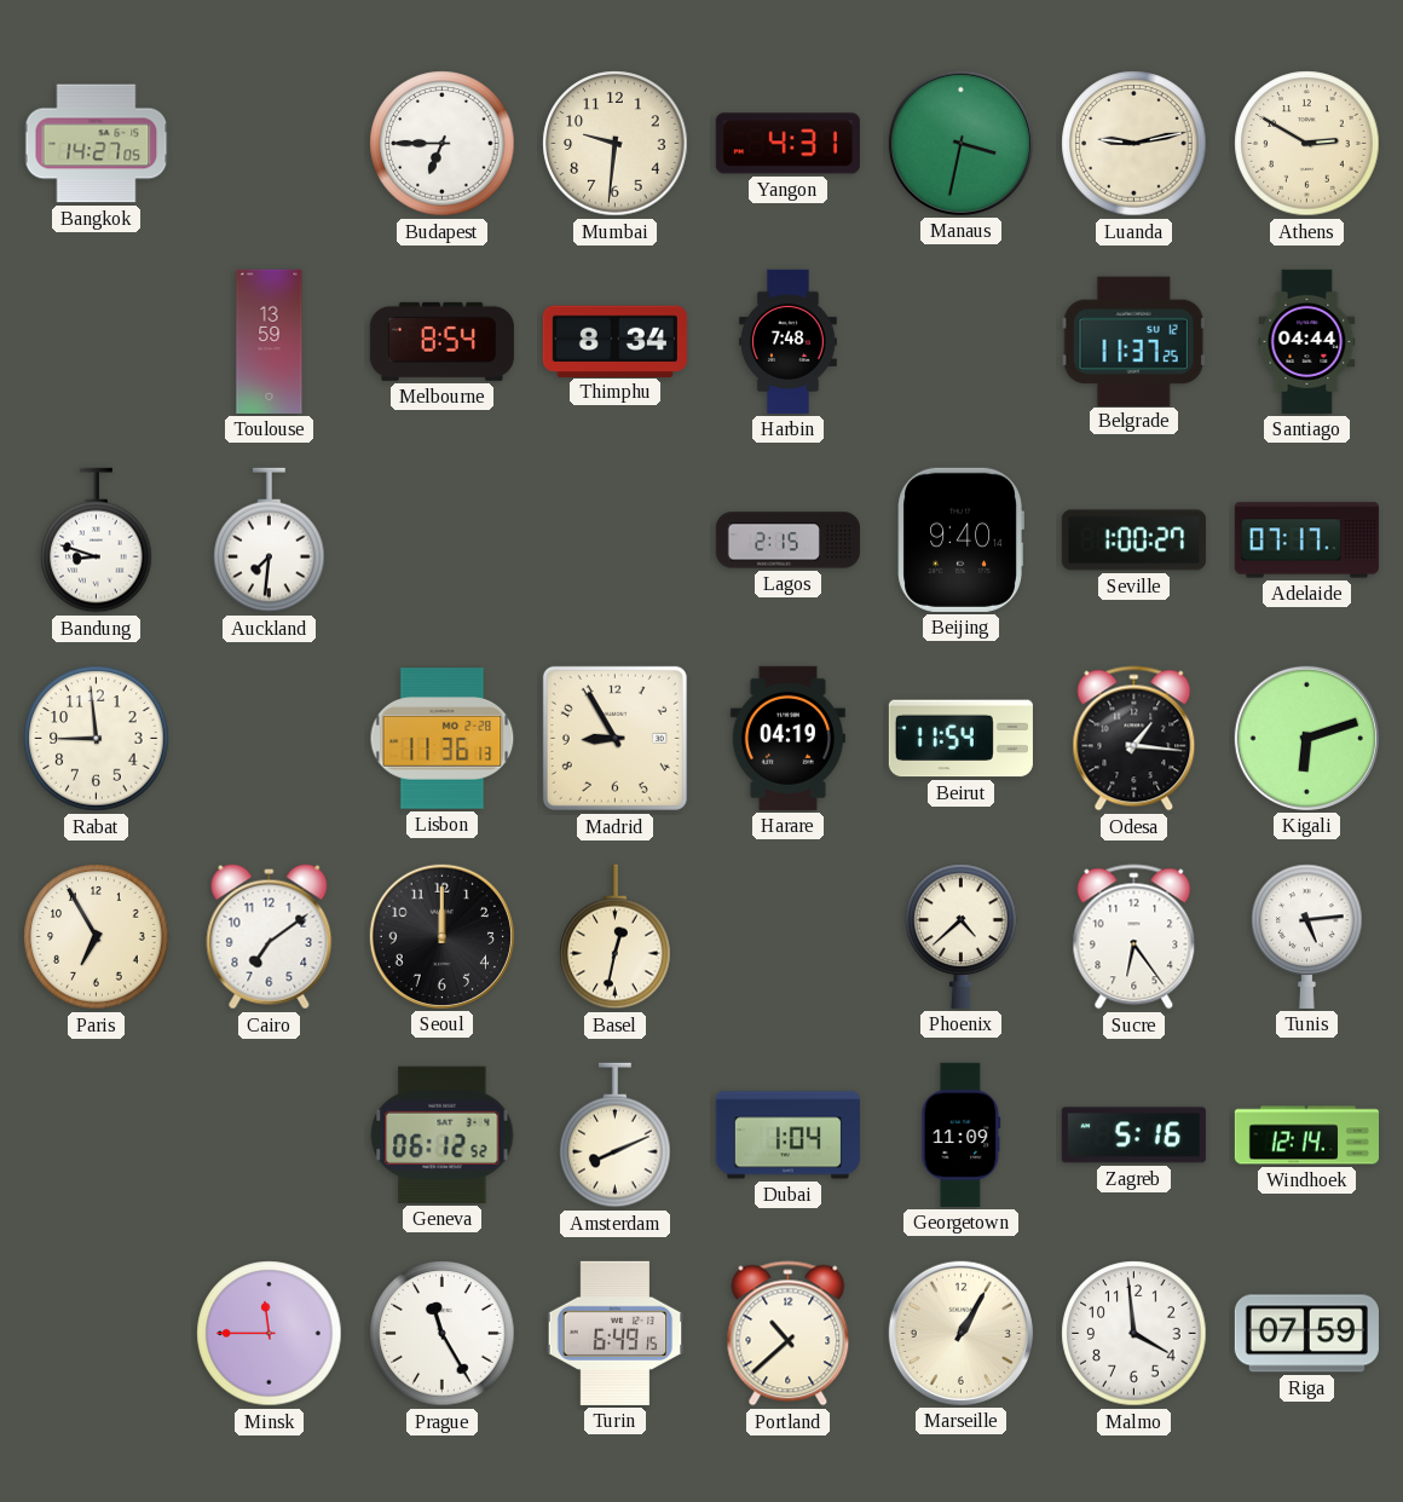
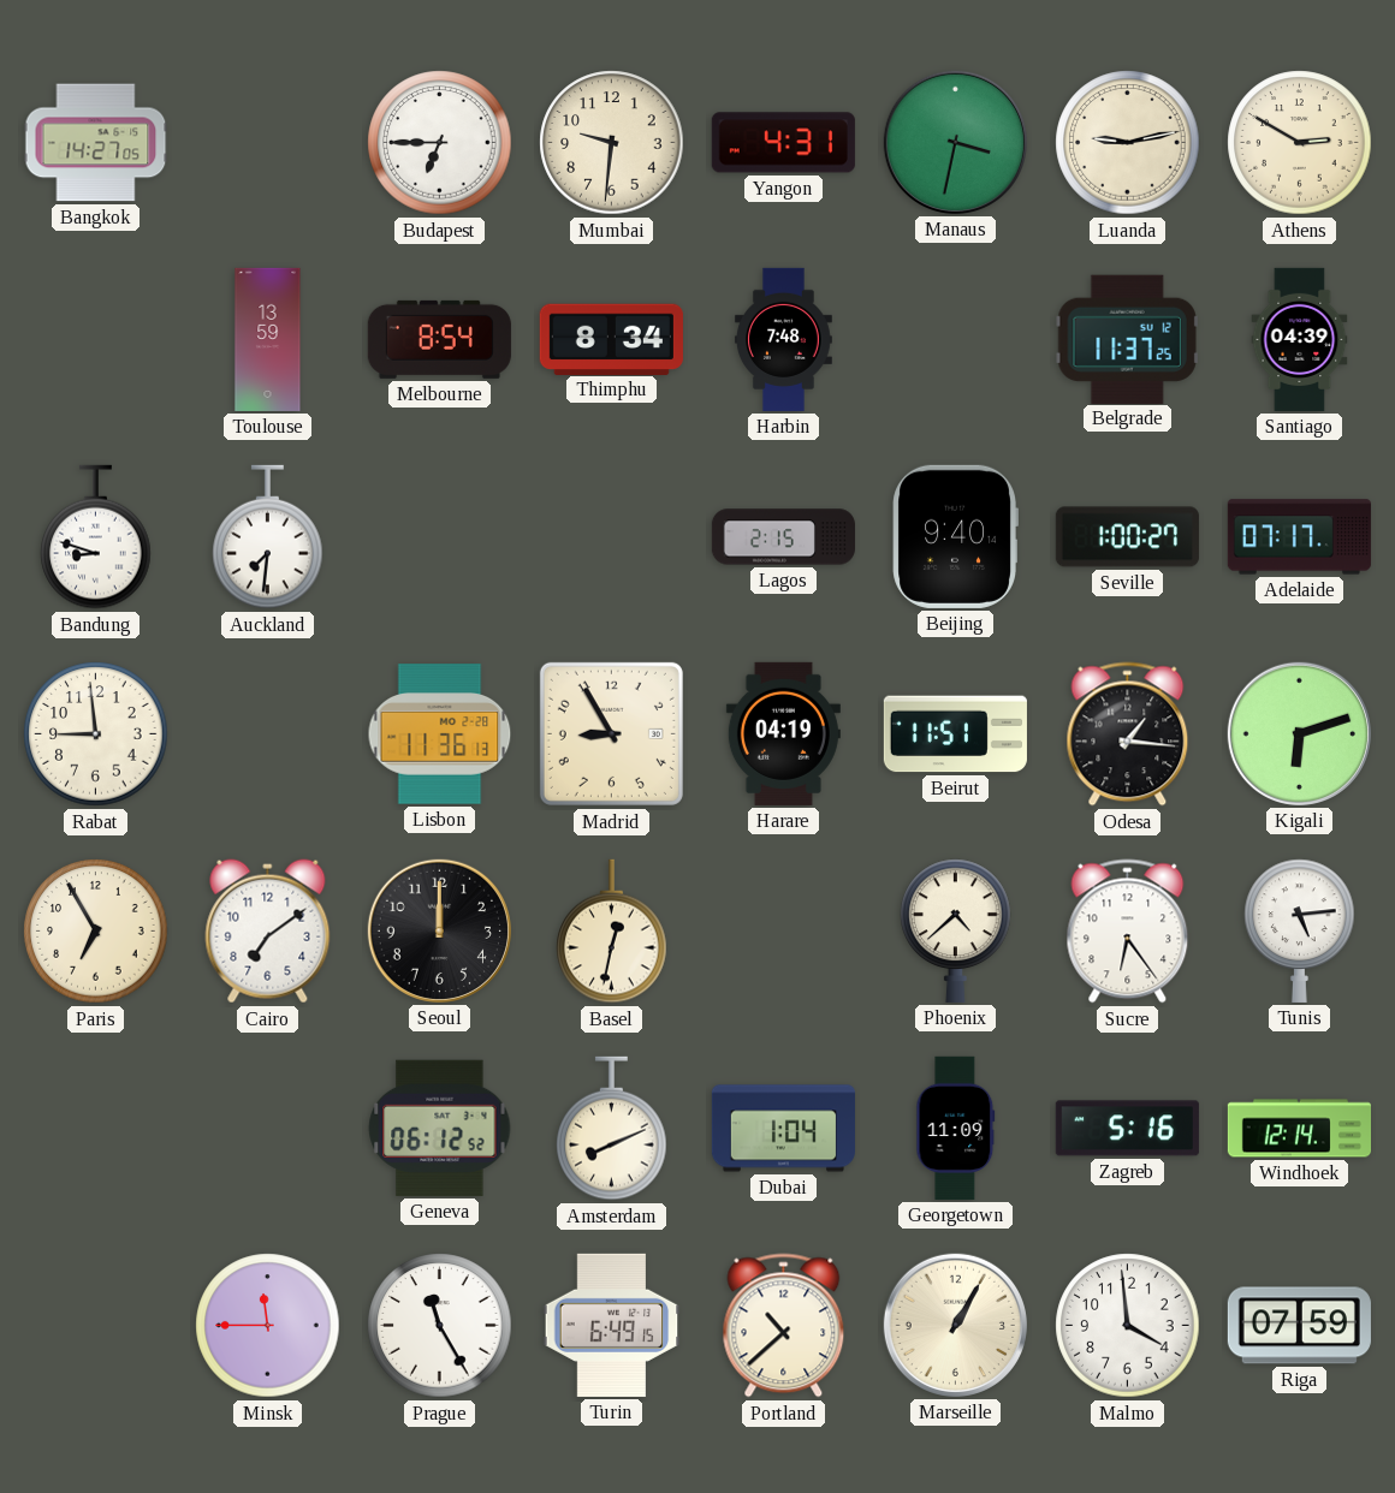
Santiago: 04:44 -> 04:39 (1300, 339)
Beirut: 11:54 -> 11:51 (955, 734)
